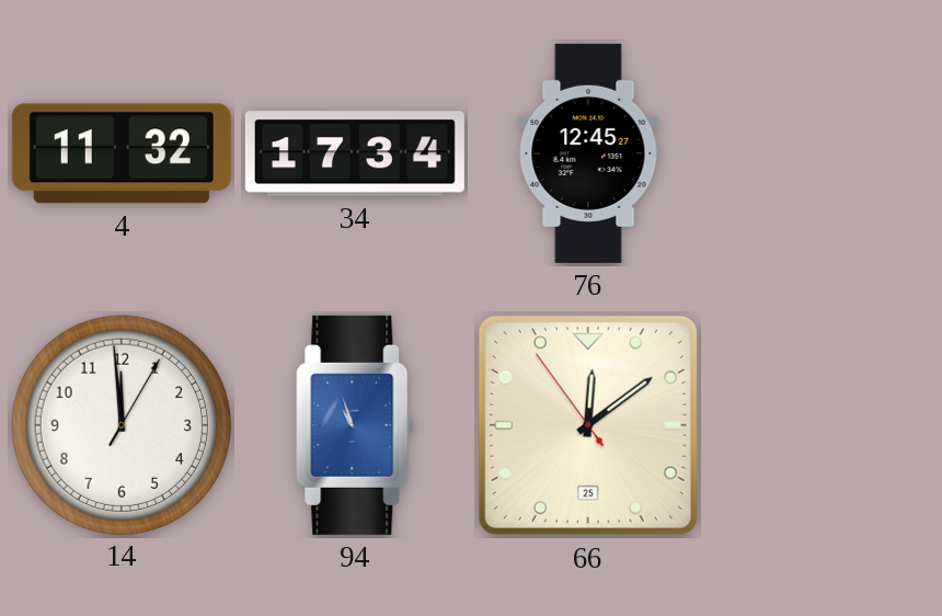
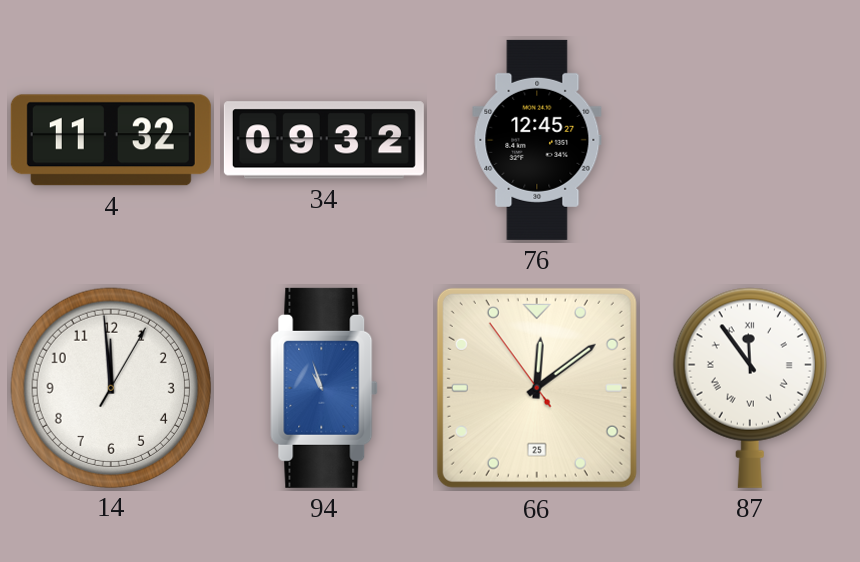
34: 17:34 -> 09:32 (324, 140)
87: none -> 11:54 (750, 388)
